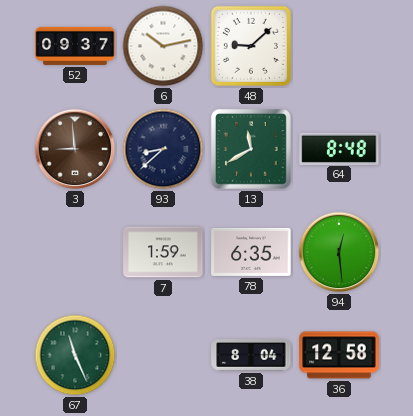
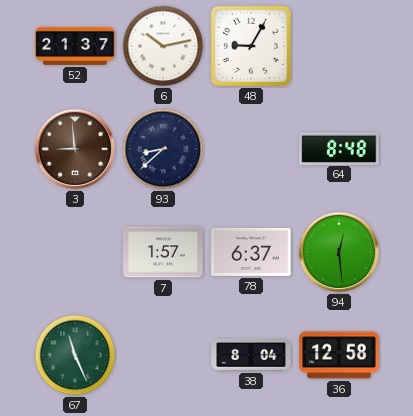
52: 09:37 -> 21:37 (75, 46)
48: 9:08 -> 9:05 (251, 46)
13: 11:40 -> none (251, 149)
7: 1:59 -> 1:57 (163, 252)
78: 6:35 -> 6:37 (251, 252)
